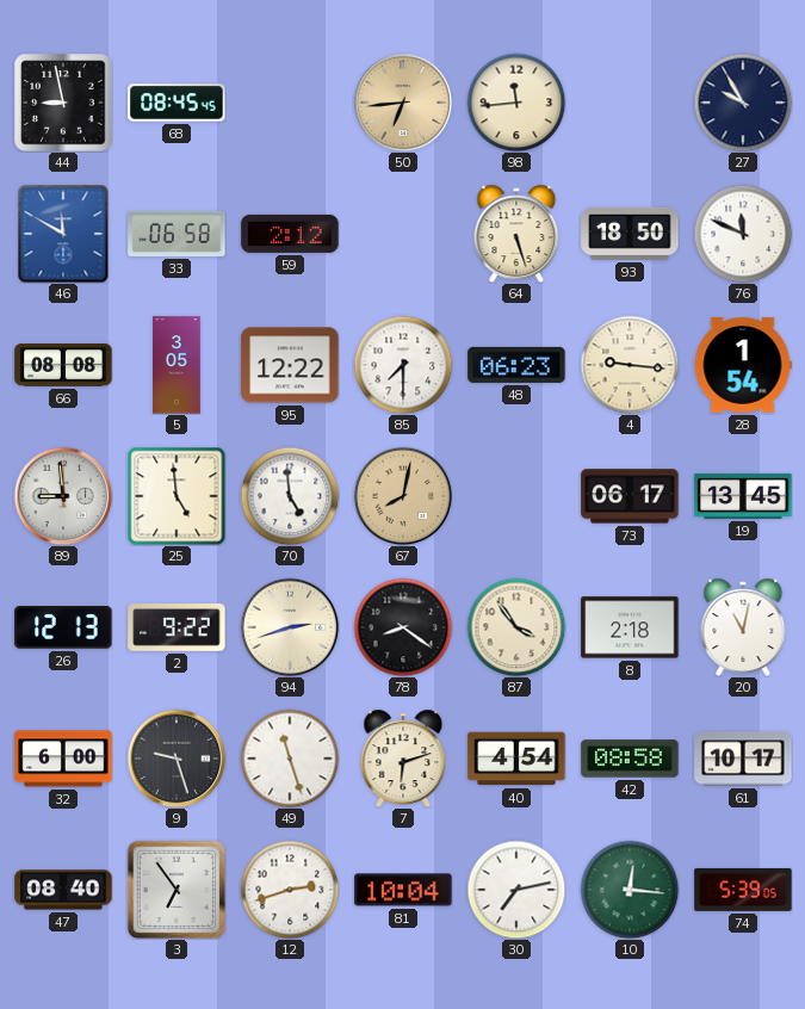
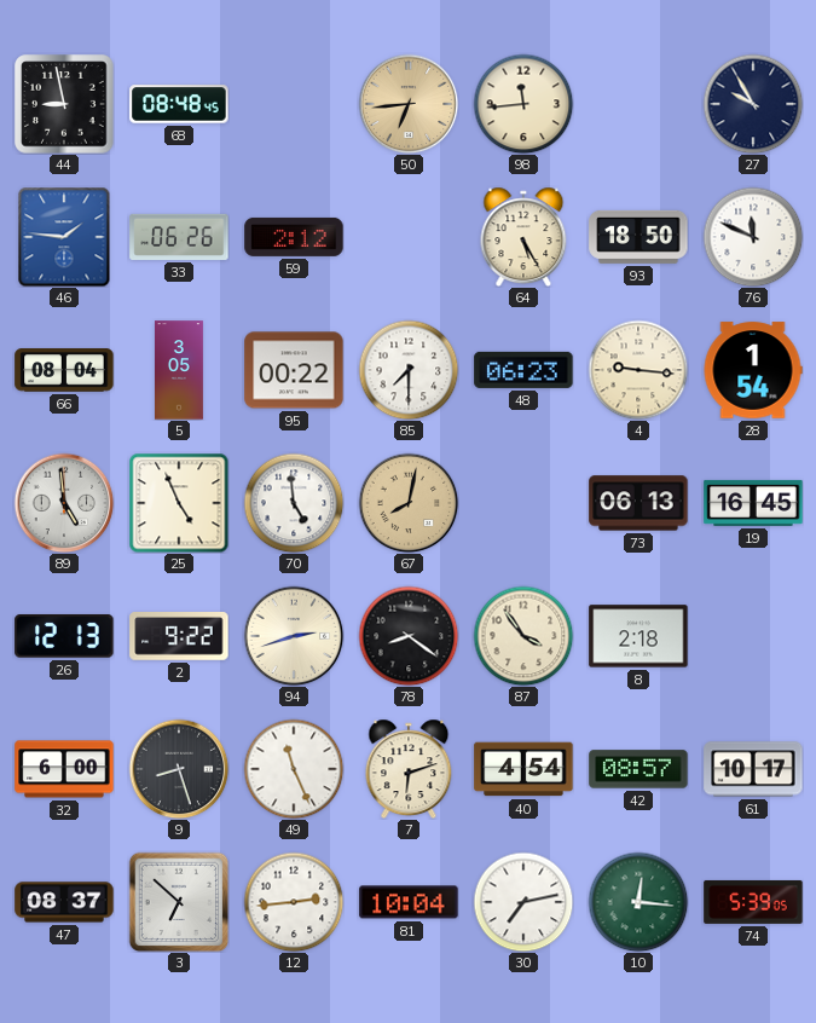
68: 08:45 -> 08:48 (179, 104)
46: 11:50 -> 1:46 (64, 237)
33: 06:58 -> 06:26 (179, 237)
64: 5:27 -> 5:25 (523, 237)
66: 08:08 -> 08:04 (64, 370)
95: 12:22 -> 00:22 (294, 370)
89: 8:59 -> 4:59 (64, 503)
25: 4:59 -> 4:56 (179, 503)
73: 06:17 -> 06:13 (638, 503)
19: 13:45 -> 16:45 (753, 503)
20: 11:02 -> none (743, 627)
9: 9:27 -> 8:27 (179, 769)
49: 11:27 -> 11:26 (294, 769)
42: 08:58 -> 08:57 (638, 769)
47: 08:40 -> 08:37 (64, 902)
3: 6:54 -> 6:52 (179, 902)
12: 2:42 -> 2:44 (294, 902)
